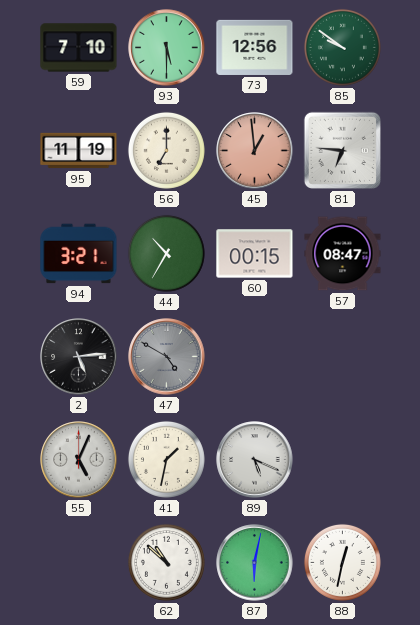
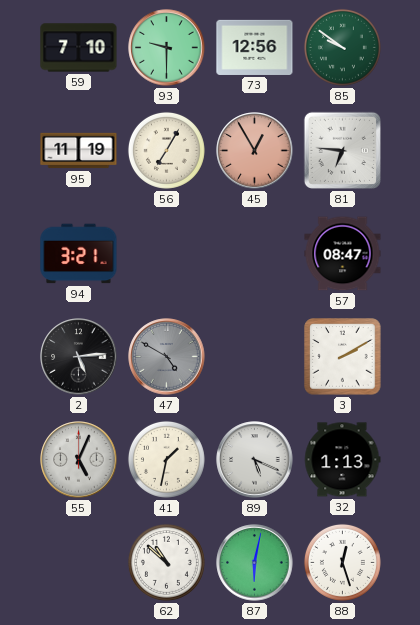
93: 5:30 -> 9:30 (167, 48)
56: 7:00 -> 7:05 (166, 150)
45: 12:59 -> 12:55 (255, 151)
44: 10:35 -> none (166, 253)
60: 00:15 -> none (255, 254)
3: none -> 2:10 (343, 357)
32: none -> 1:13 (342, 460)
88: 12:32 -> 12:27 (342, 562)
